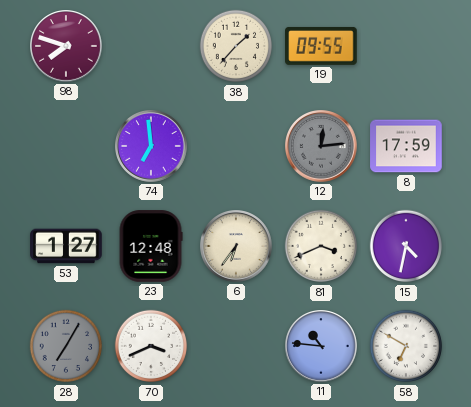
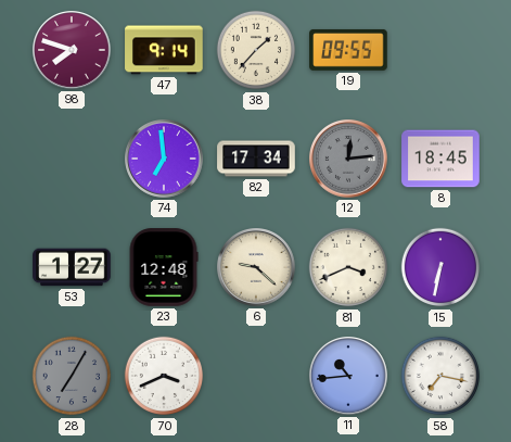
47: none -> 9:14 (164, 50)
82: none -> 17:34 (256, 159)
8: 17:59 -> 18:45 (440, 159)
6: 6:36 -> 9:22 (257, 268)
15: 4:32 -> 6:32 (440, 267)
11: 10:46 -> 10:44 (349, 377)
58: 6:50 -> 7:17 (440, 376)
